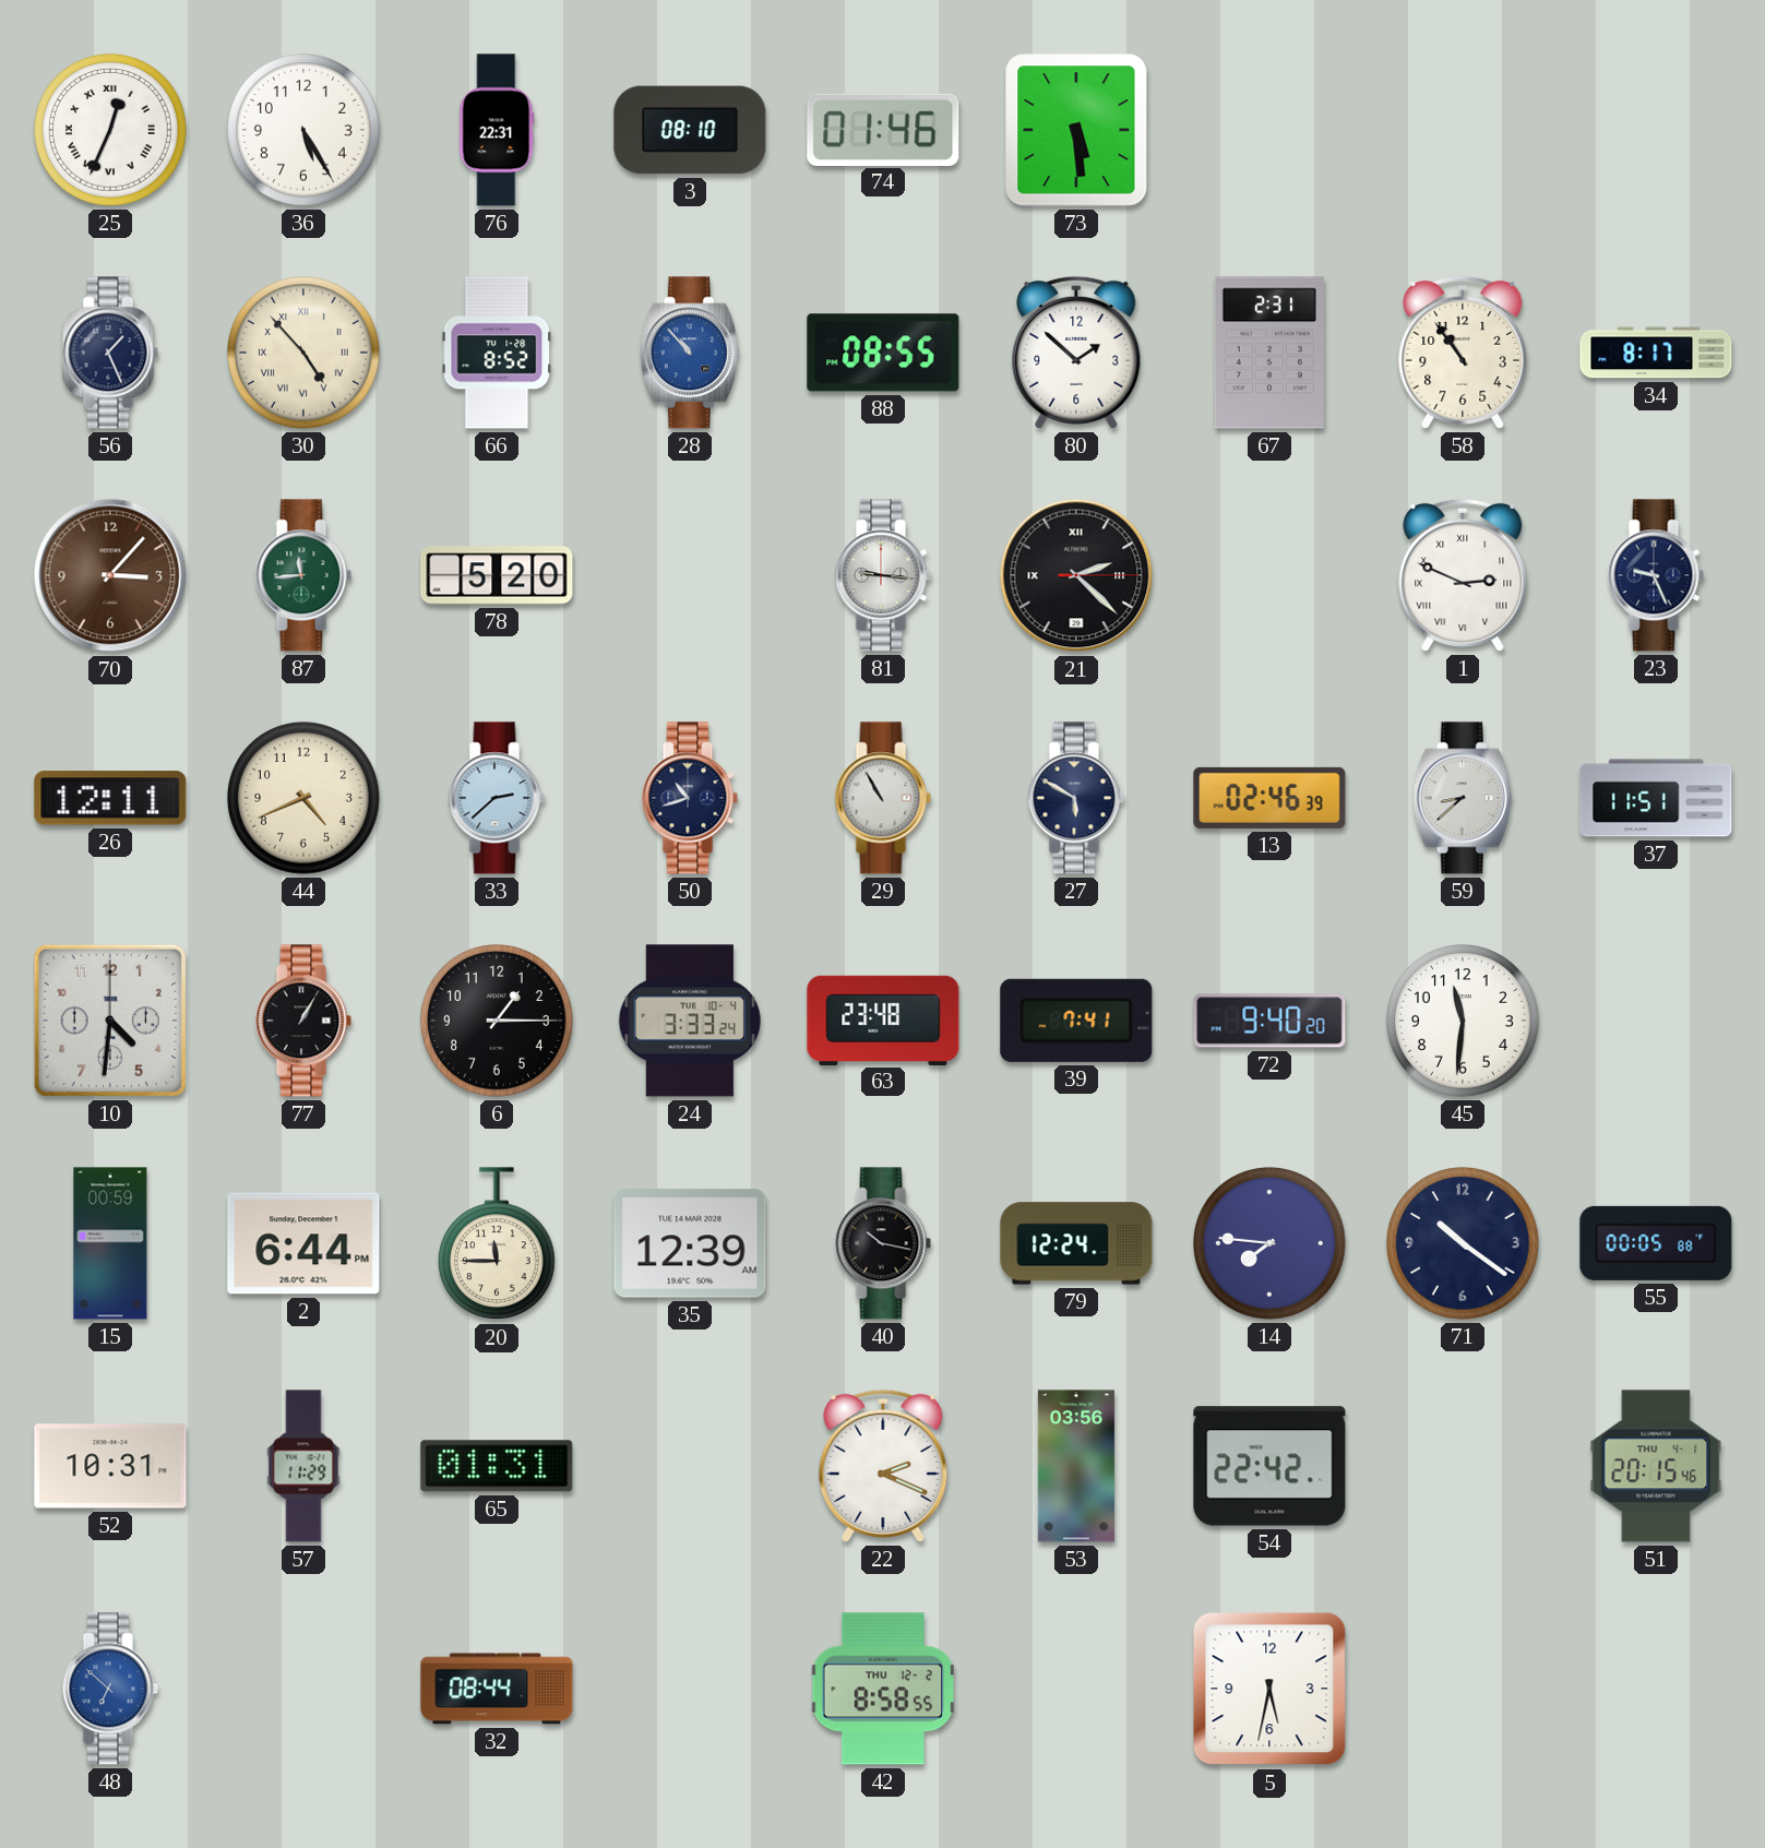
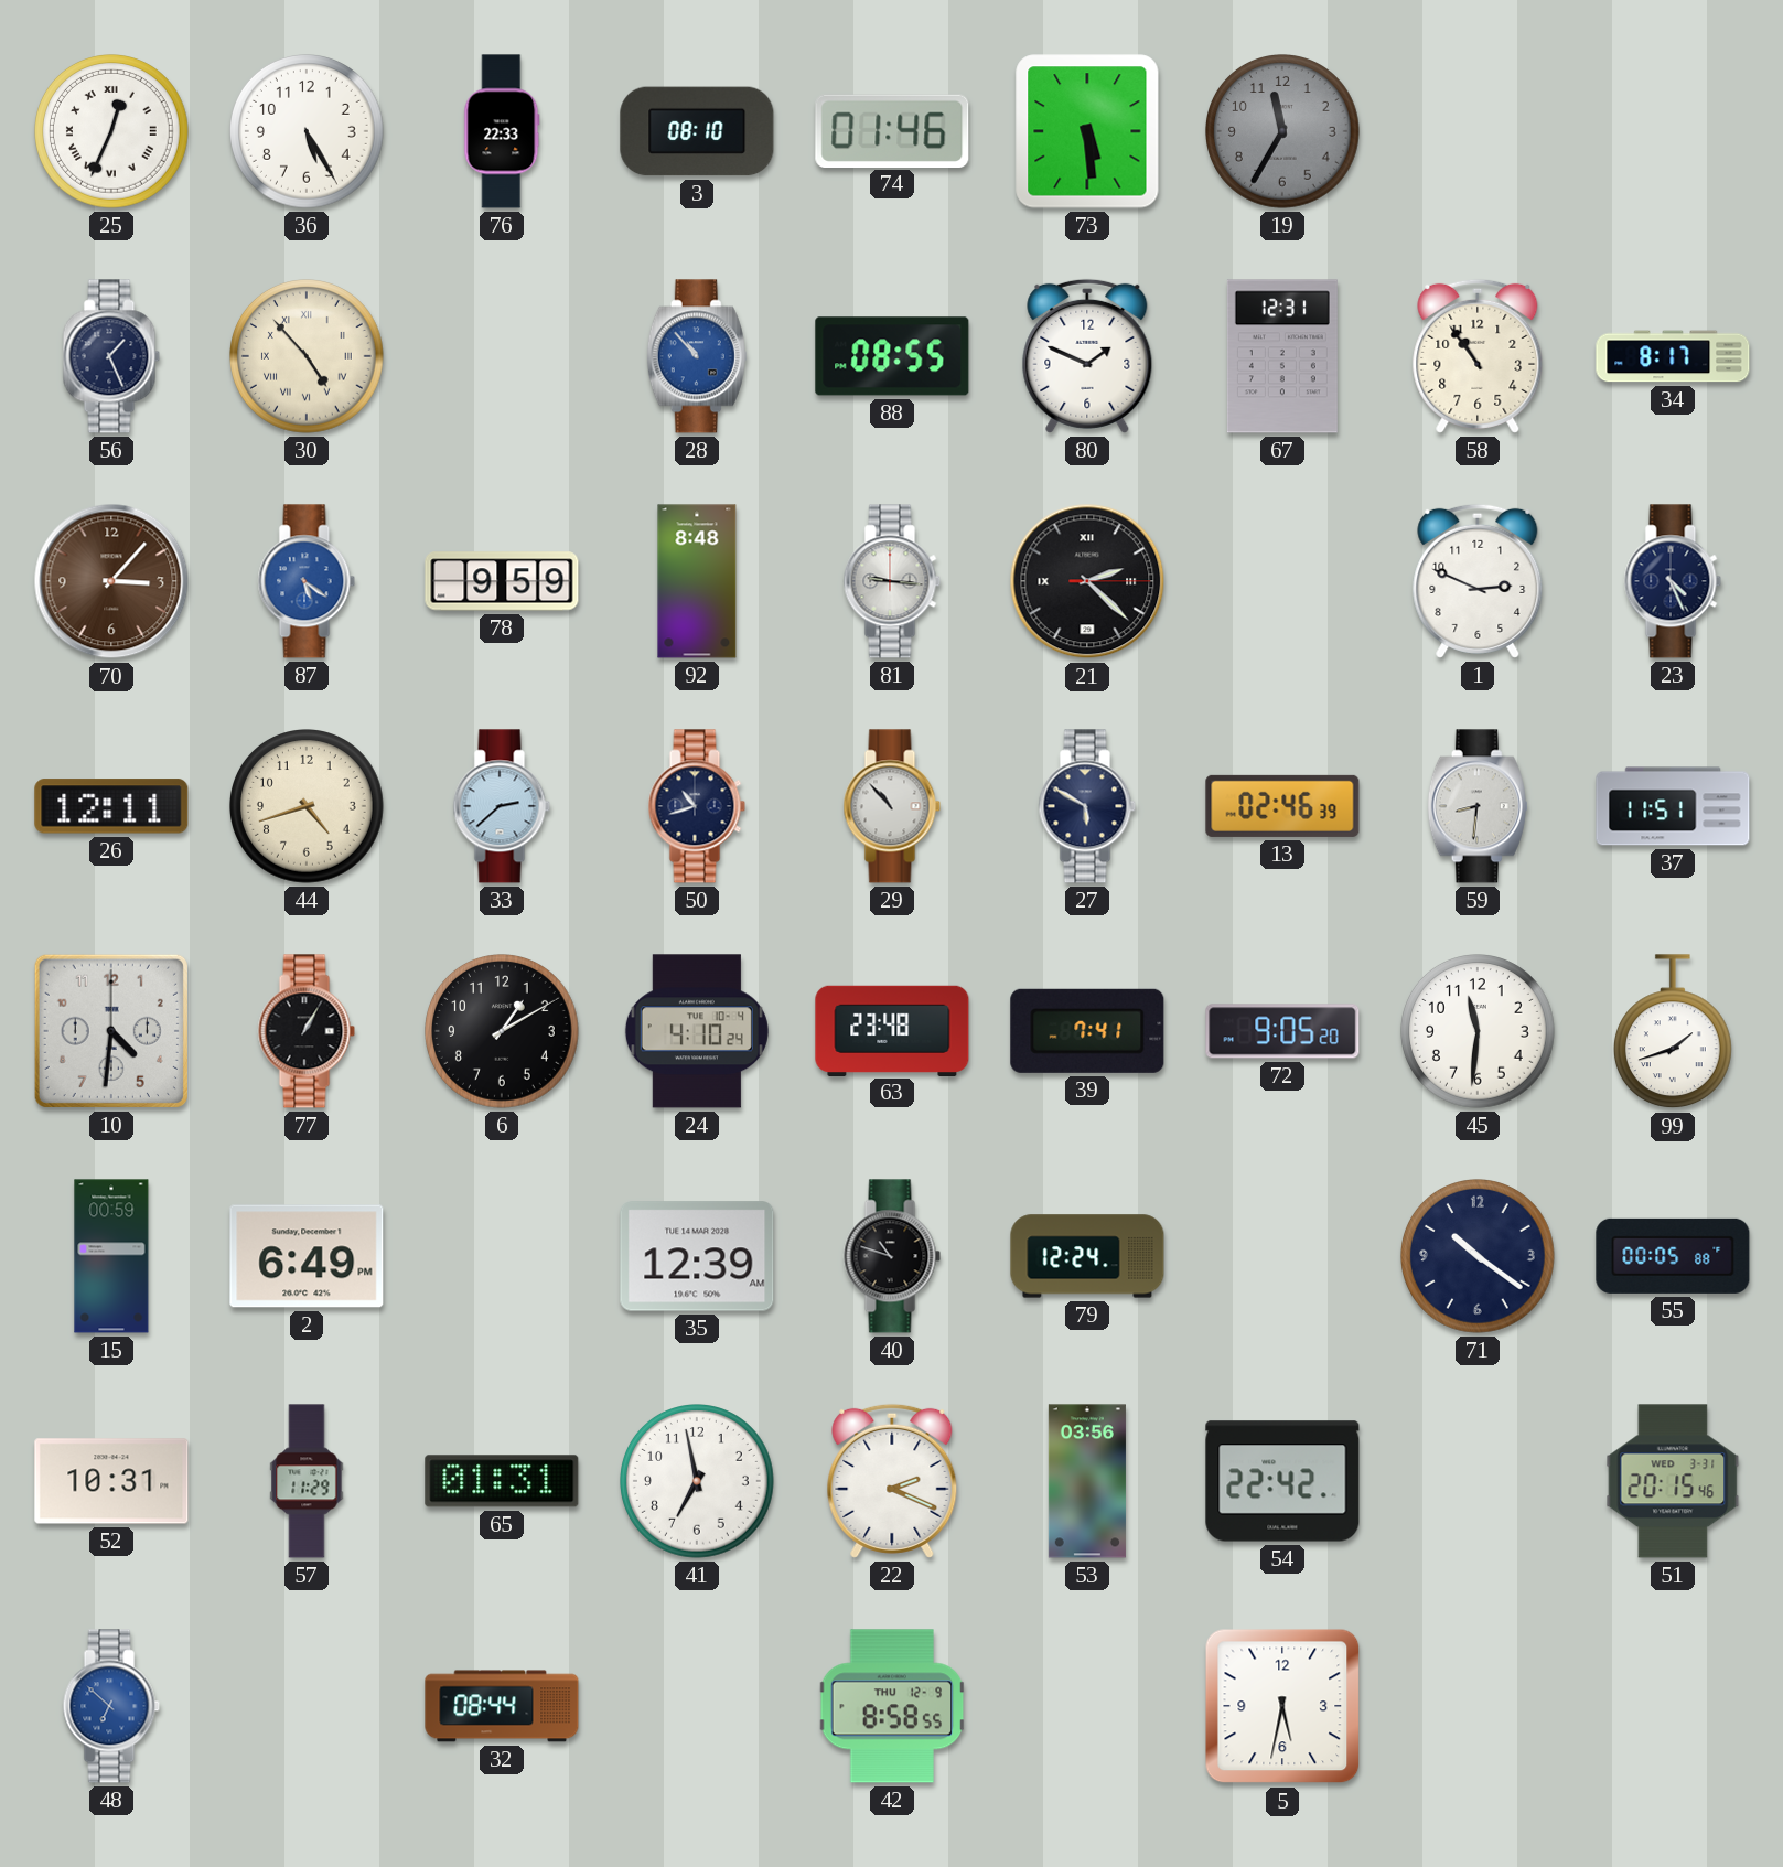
76: 22:31 -> 22:33 (502, 131)
19: none -> 11:35 (1283, 132)
66: 8:52 -> none (497, 353)
80: 1:52 -> 1:49 (1087, 356)
67: 2:31 -> 12:31 (1282, 356)
87: 11:44 -> 5:21 (307, 581)
87 dial: green -> blue (307, 581)
78: 5:20 -> 9:59 (502, 581)
92: none -> 8:48 (697, 581)
1 numerals: Roman -> Arabic (1478, 581)
23: 9:26 -> 4:26 (1673, 581)
44: 4:41 -> 4:42 (308, 807)
29: 10:55 -> 10:53 (892, 806)
59: 8:38 -> 8:31 (1478, 806)
6: 1:15 -> 1:10 (503, 1032)
24: 3:33 -> 4:10 (697, 1031)
72: 9:40 -> 9:05 (1282, 1031)
99: none -> 1:42 (1673, 1032)
2: 6:44 -> 6:49 (307, 1256)
20: 11:45 -> none (497, 1244)
40: 10:17 -> 10:48 (892, 1256)
14: 7:46 -> none (1271, 1244)
41: none -> 6:58 (698, 1482)
51 date: THU 4-1 -> WED 3-31 (1673, 1481)
42 date: THU 12-2 -> THU 12-9 (892, 1706)
